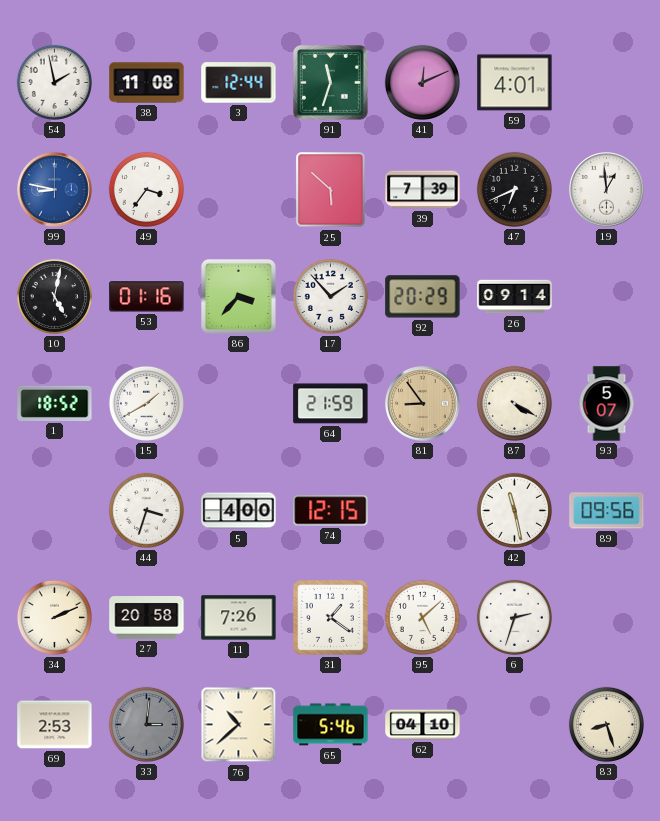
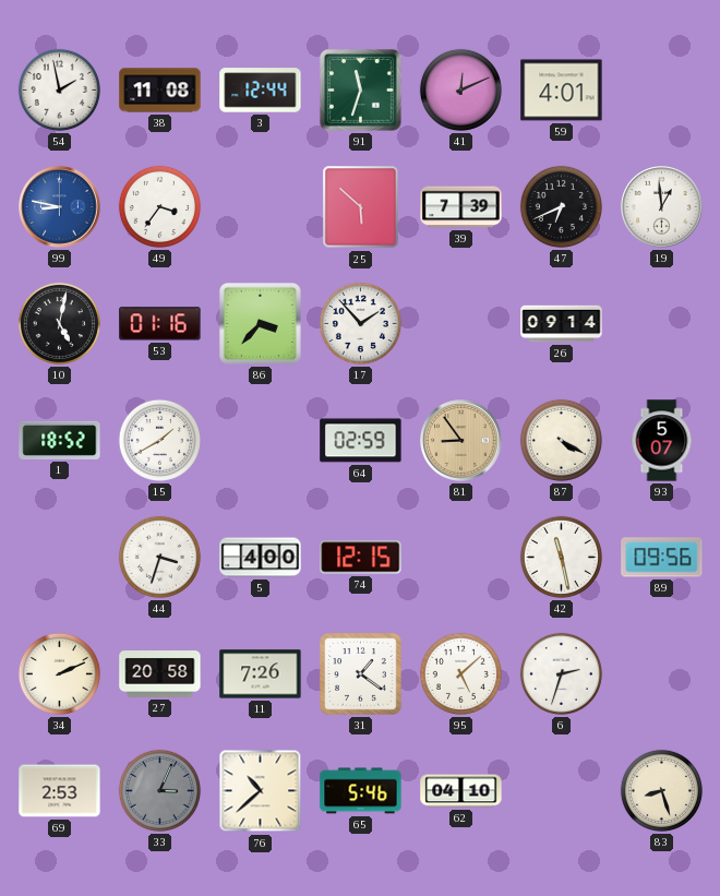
92: 20:29 -> none (423, 297)
64: 21:59 -> 02:59 (361, 441)
33: 3:01 -> 3:04 (159, 790)
